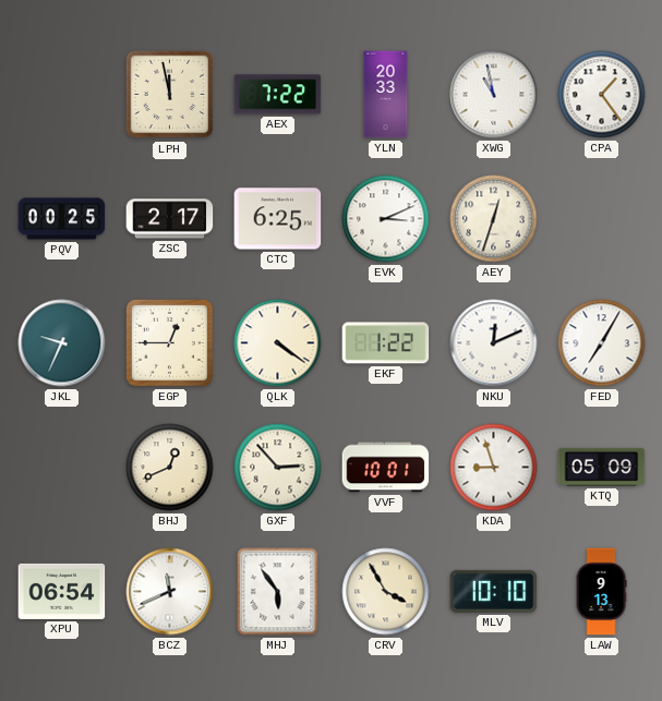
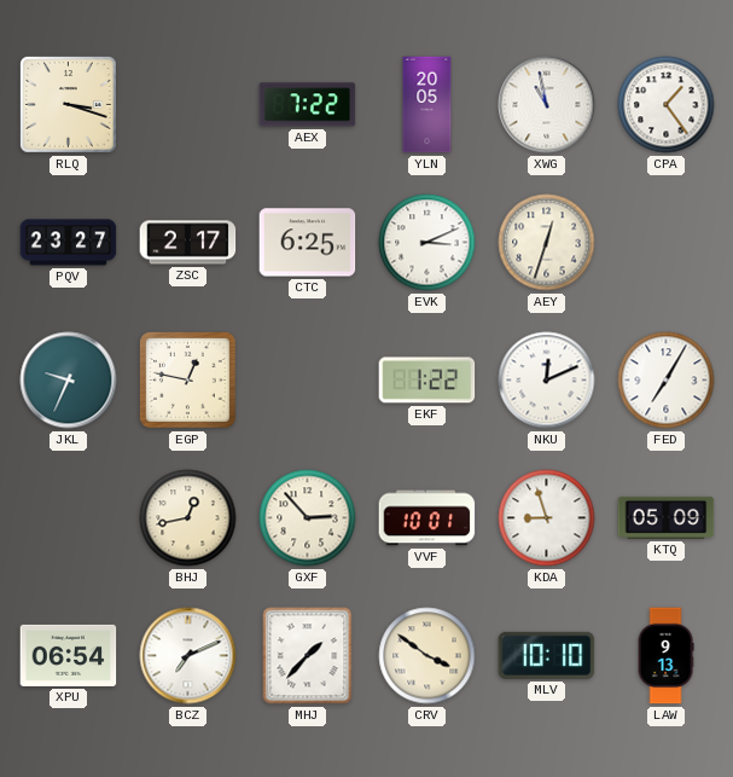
RLQ: none -> 3:18 (69, 105)
LPH: 11:58 -> none (170, 95)
YLN: 20:33 -> 20:05 (427, 105)
PQV: 00:25 -> 23:27 (69, 243)
EGP: 12:45 -> 12:47 (187, 379)
QLK: 4:21 -> none (278, 343)
BHJ: 12:41 -> 12:43 (188, 518)
BCZ: 11:41 -> 7:11 (188, 656)
MHJ: 5:54 -> 1:37 (308, 656)
CRV: 3:55 -> 3:51 (427, 656)
